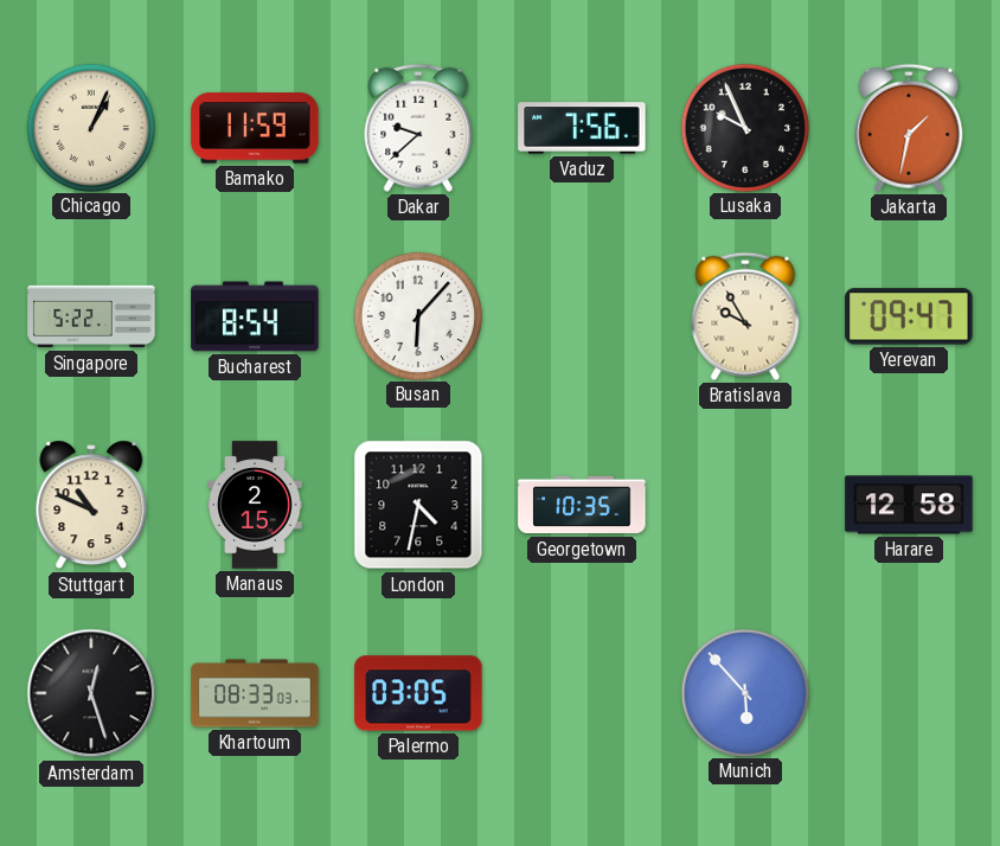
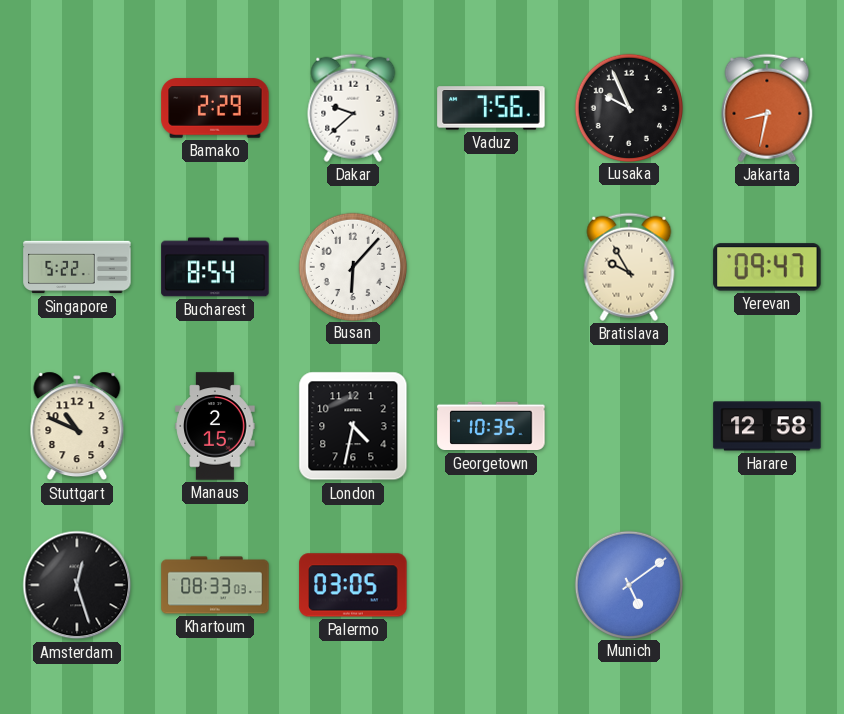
Chicago: 1:04 -> none (90, 127)
Bamako: 11:59 -> 2:29 (215, 108)
Jakarta: 1:32 -> 8:32 (767, 108)
Munich: 5:53 -> 5:09 (628, 584)
